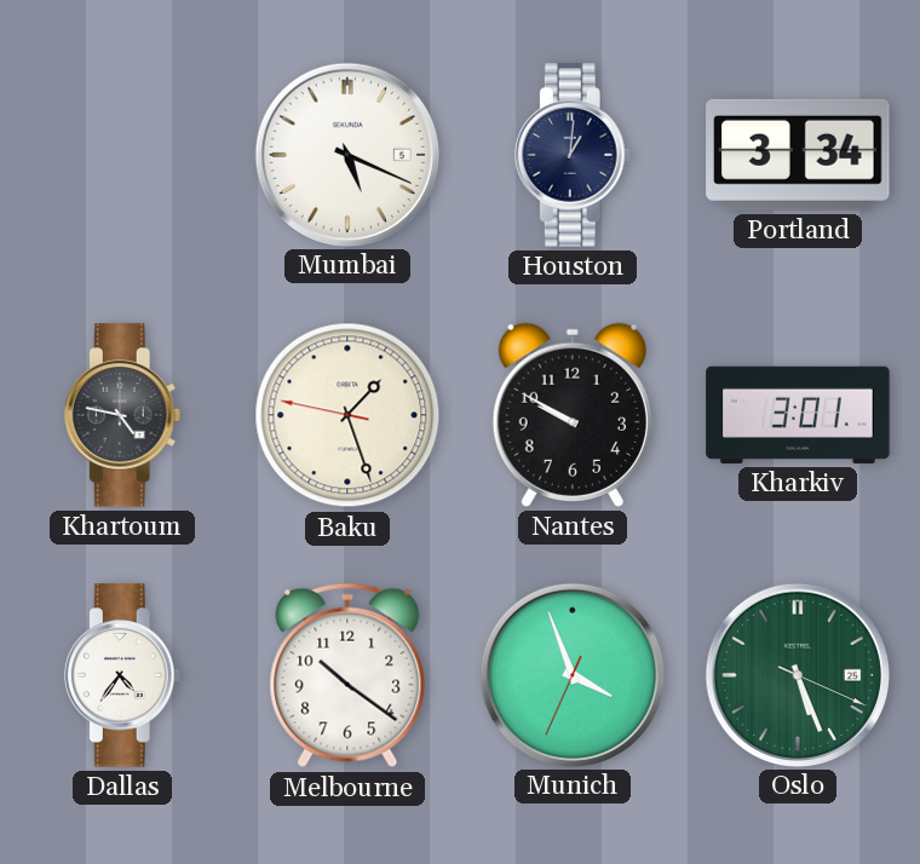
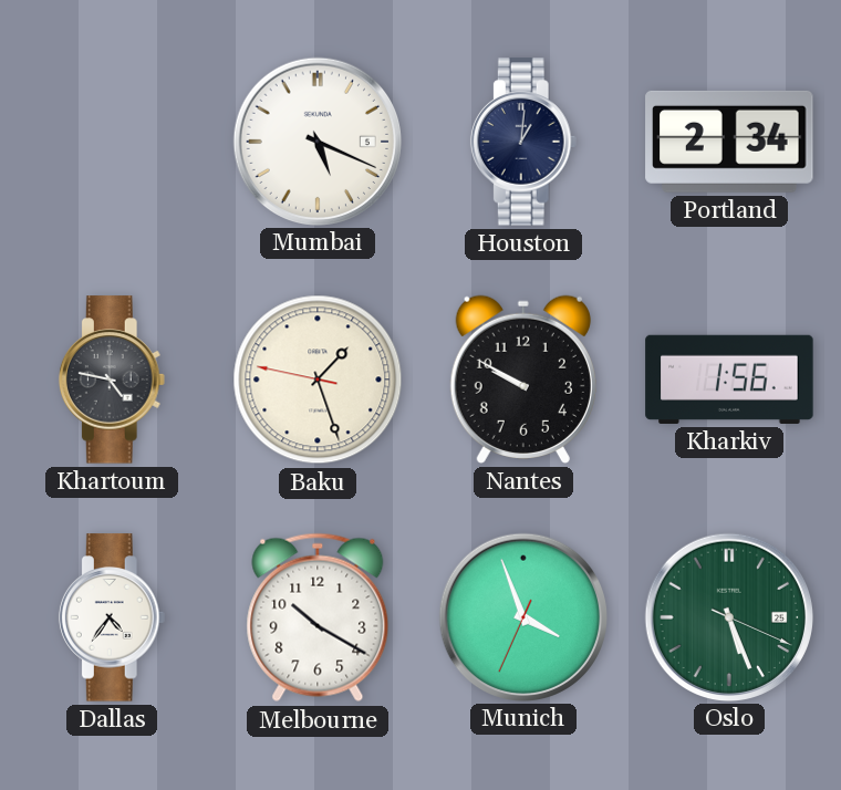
Portland: 3:34 -> 2:34 (729, 142)
Kharkiv: 3:01 -> 1:56 (729, 380)
Melbourne: 10:21 -> 10:20 (318, 617)
